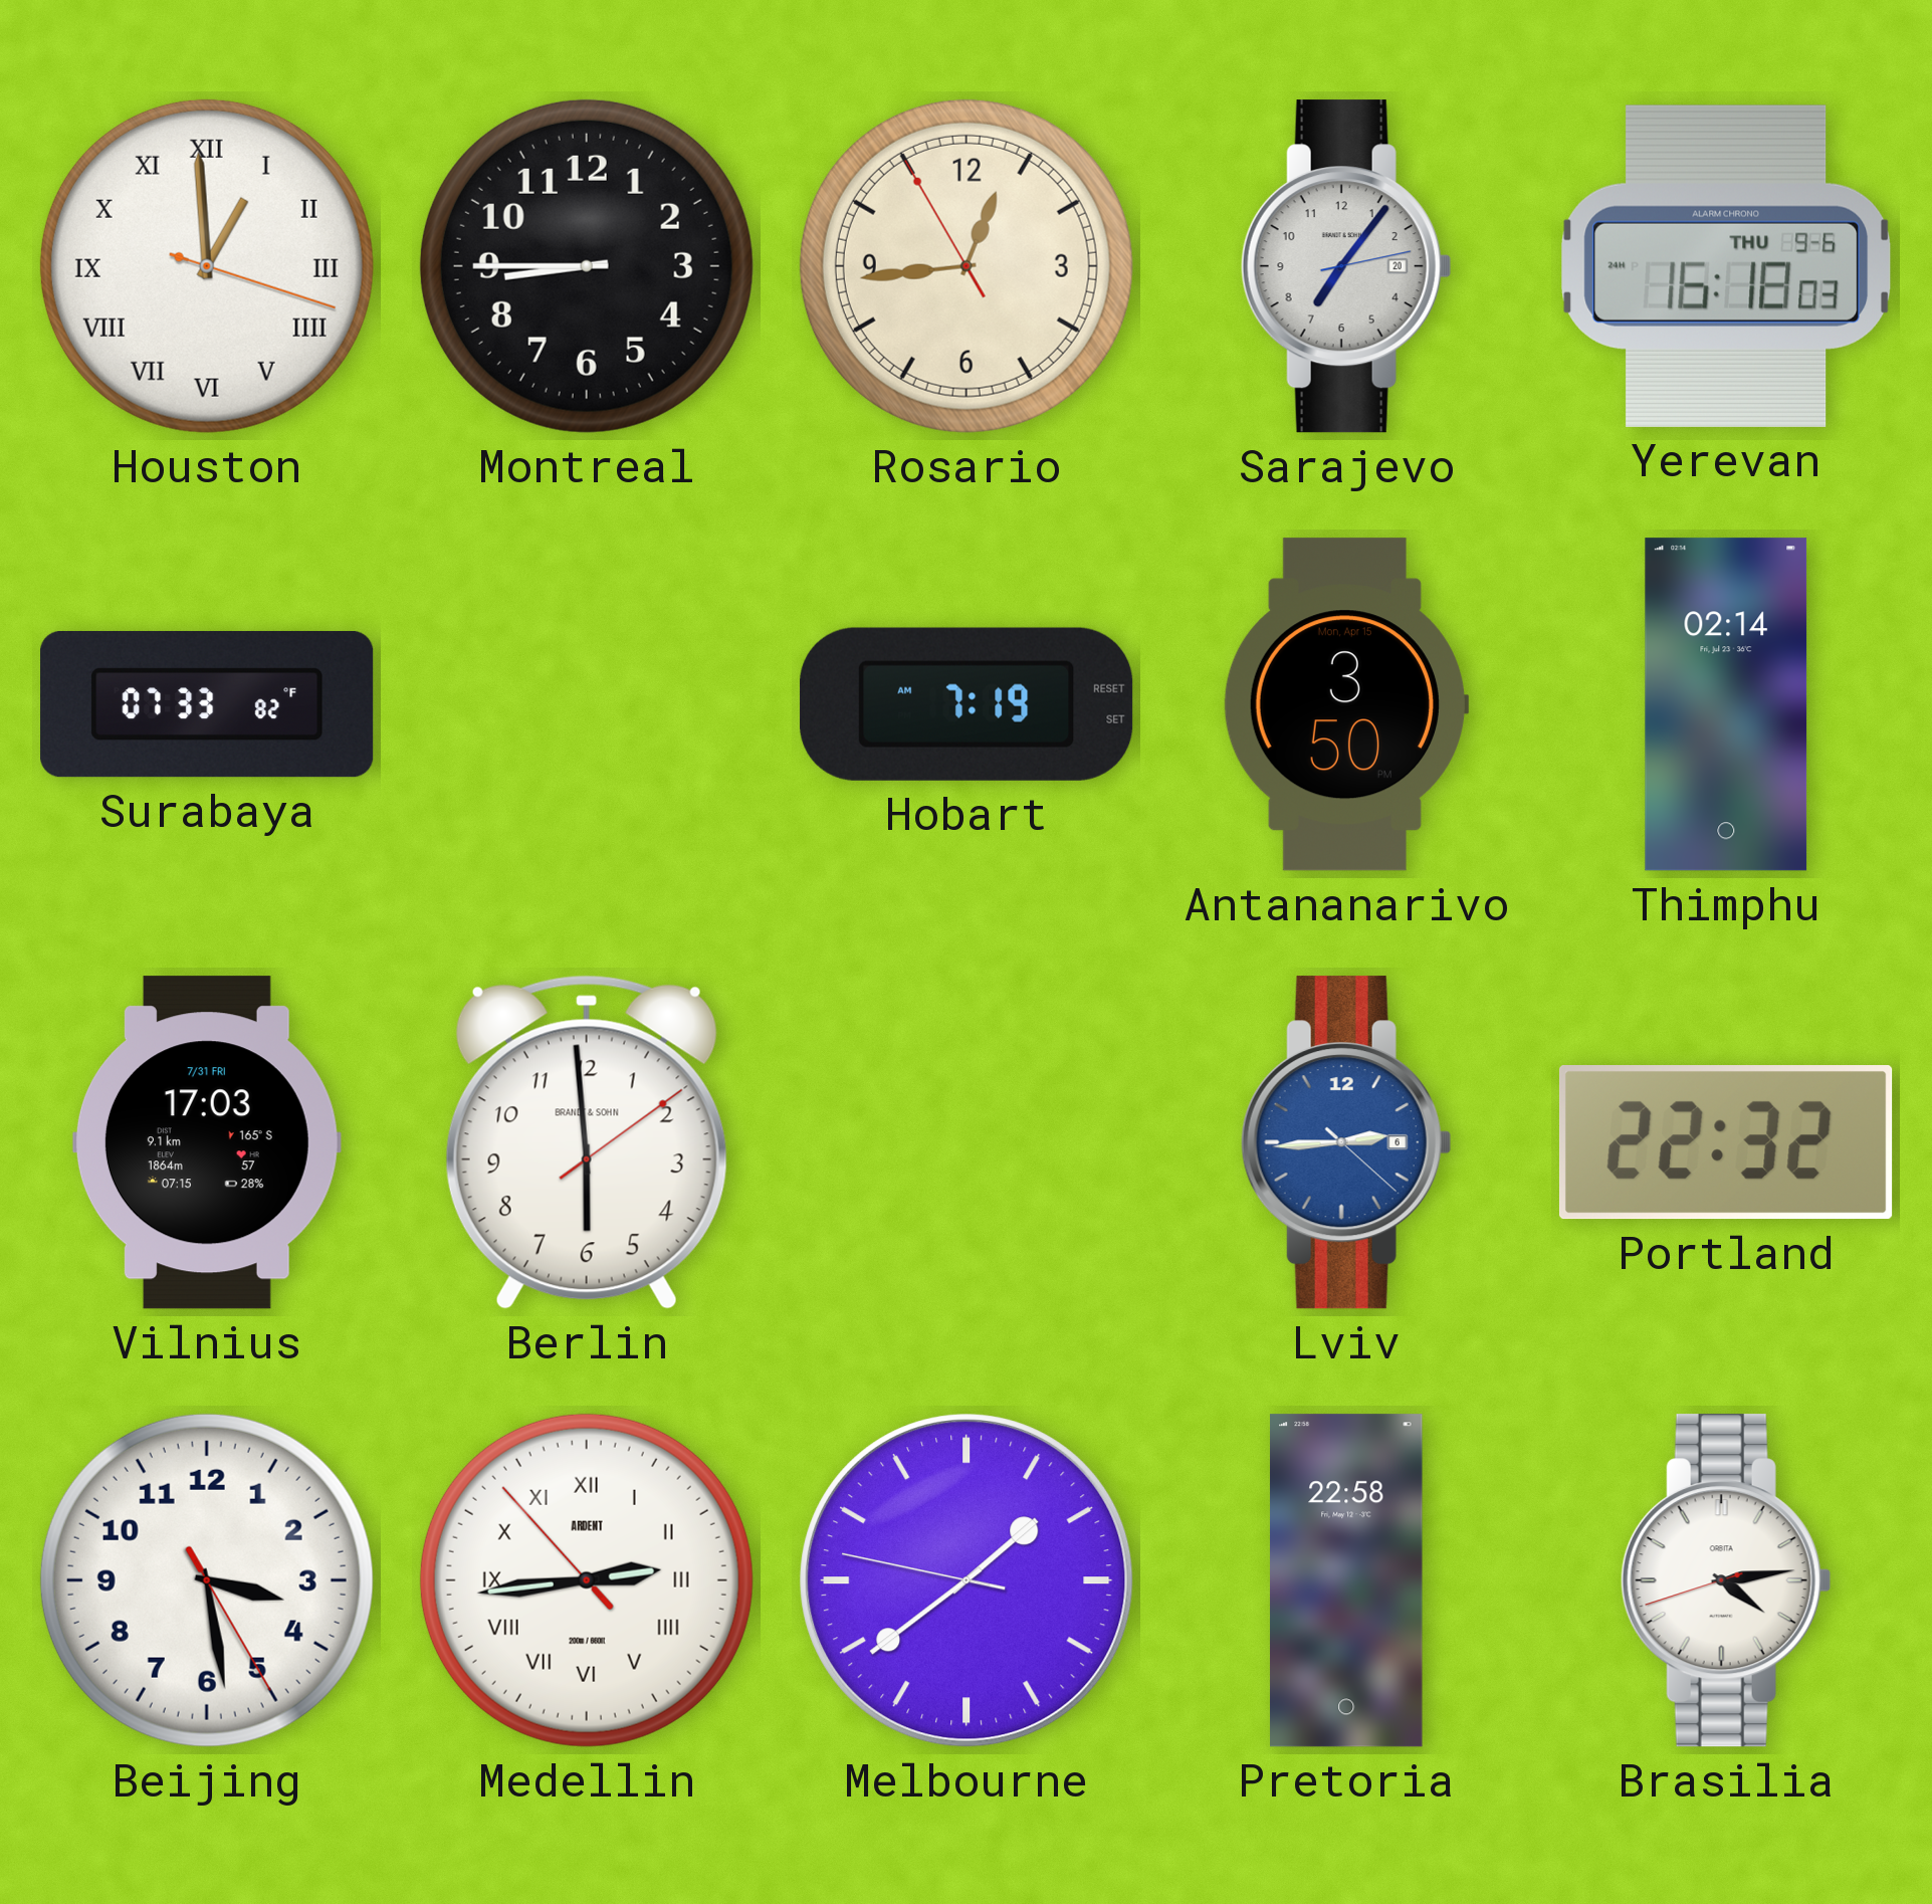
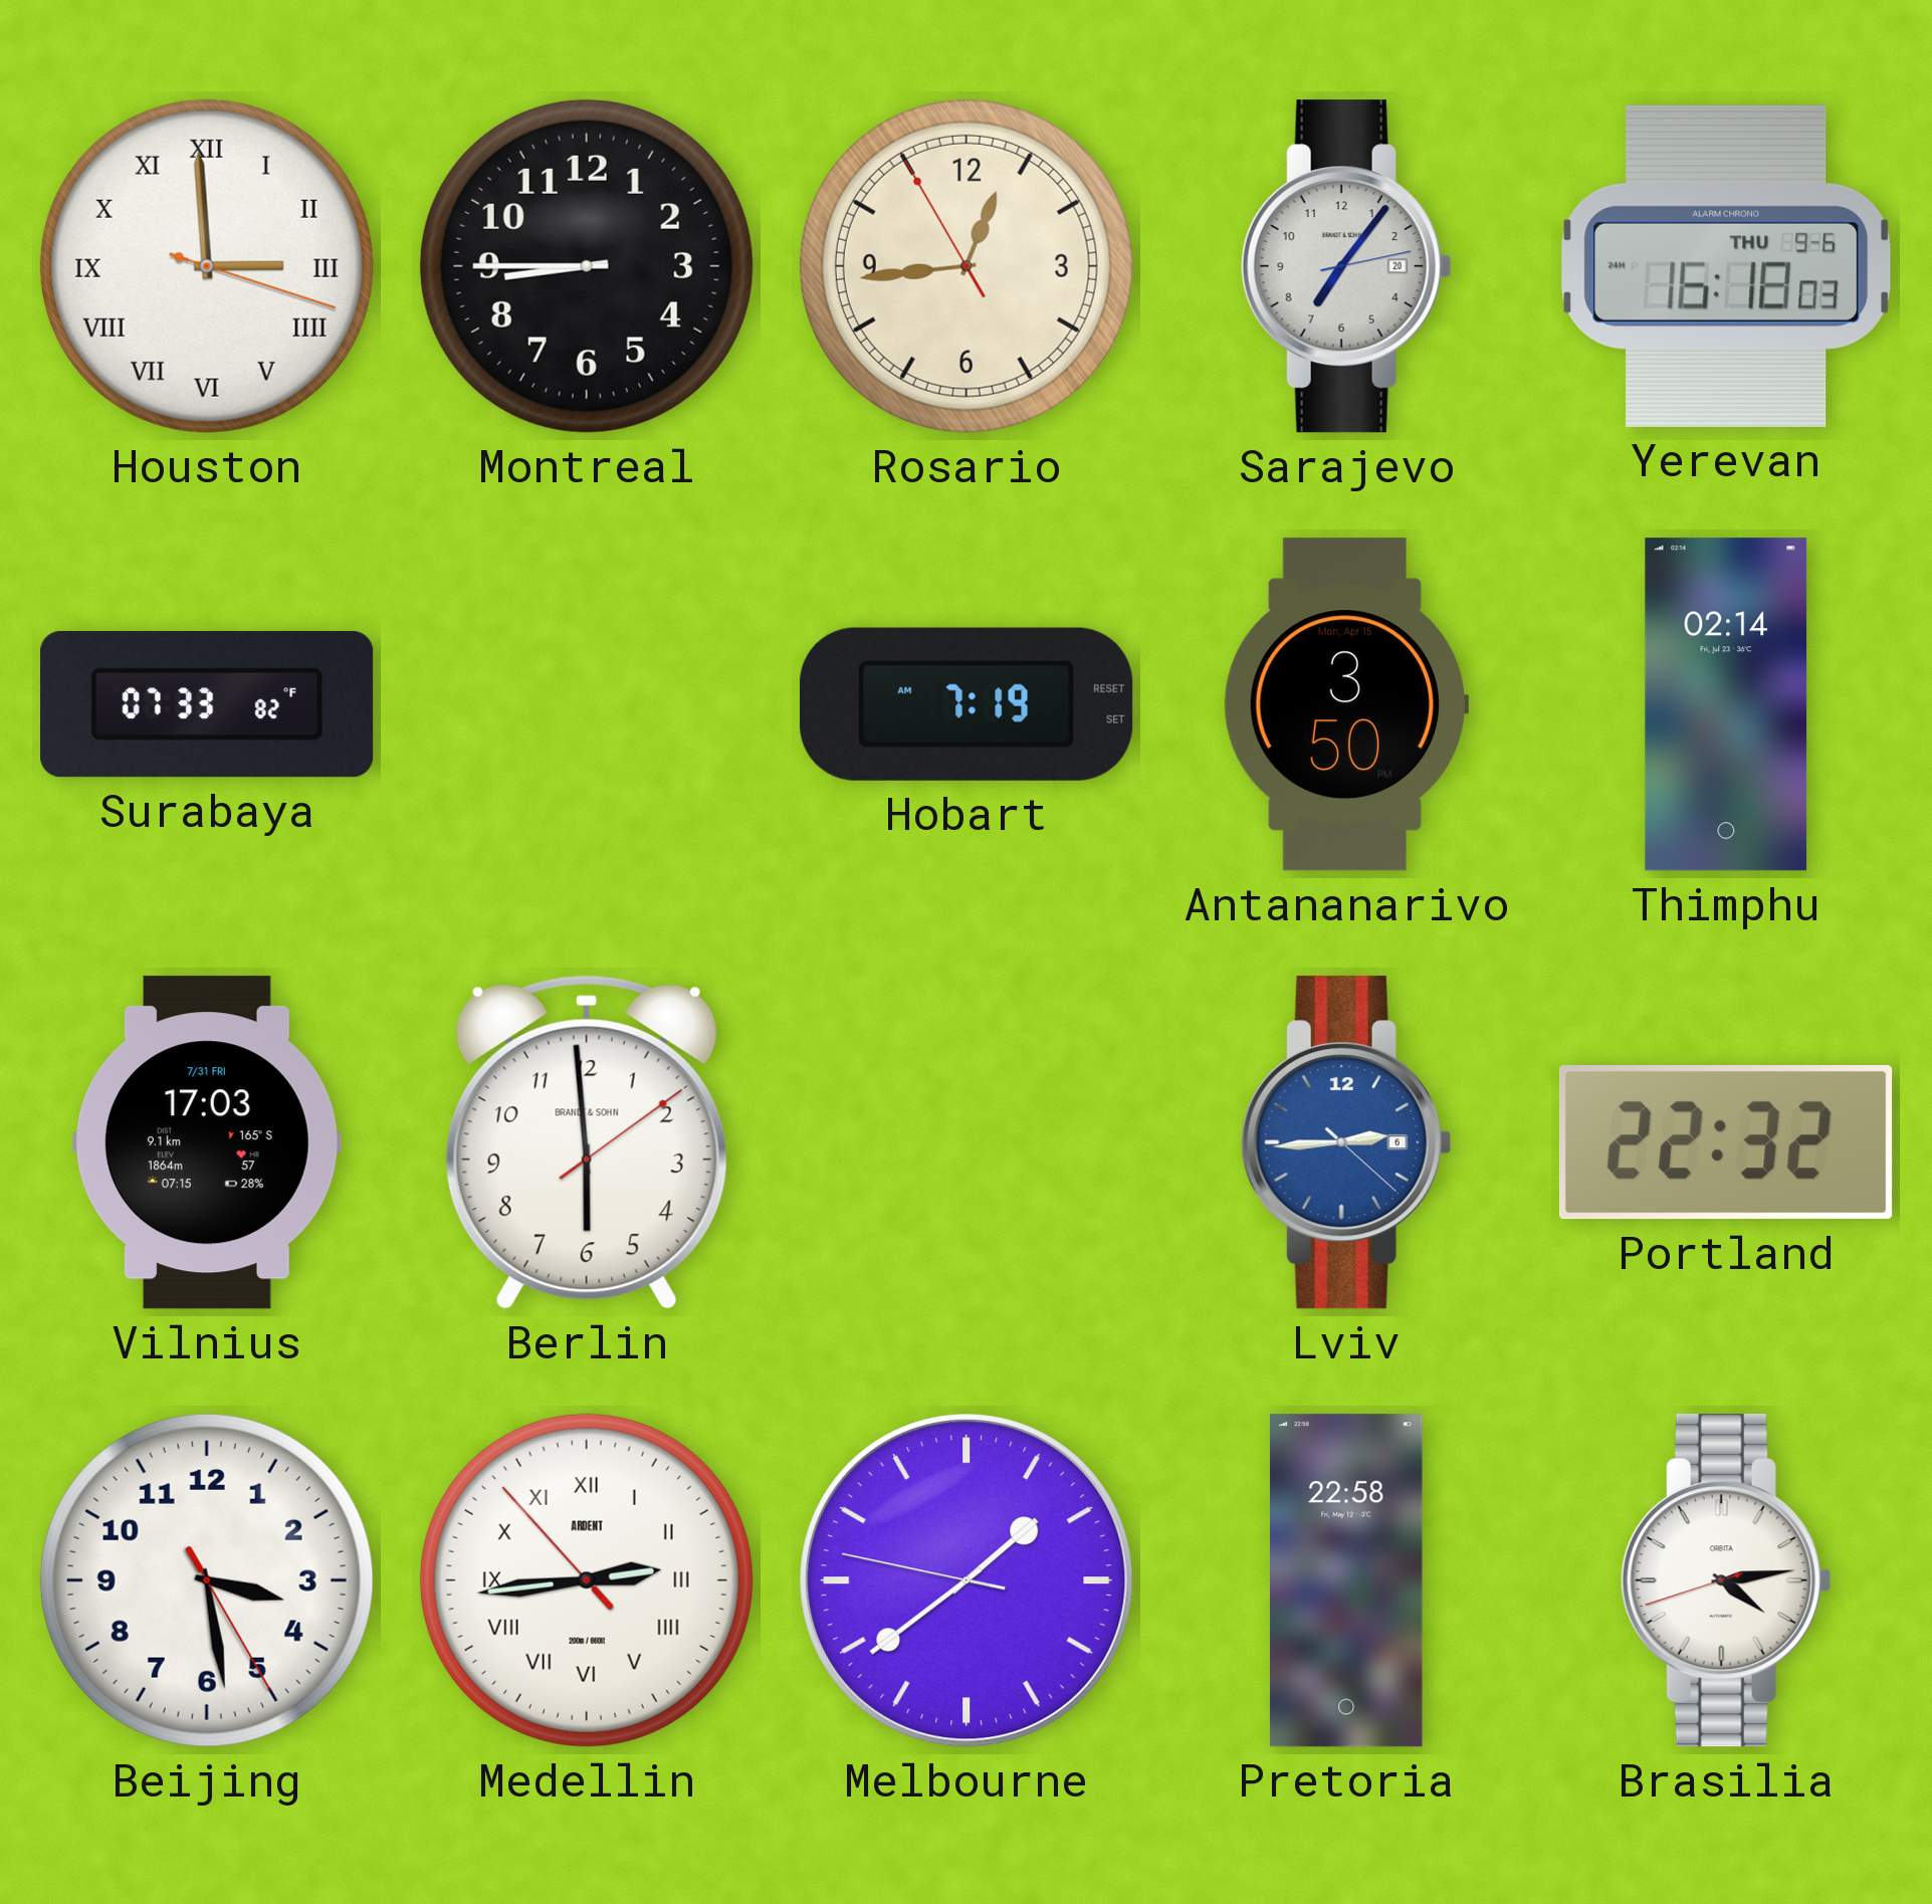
Houston: 12:59 -> 2:59 (207, 266)
